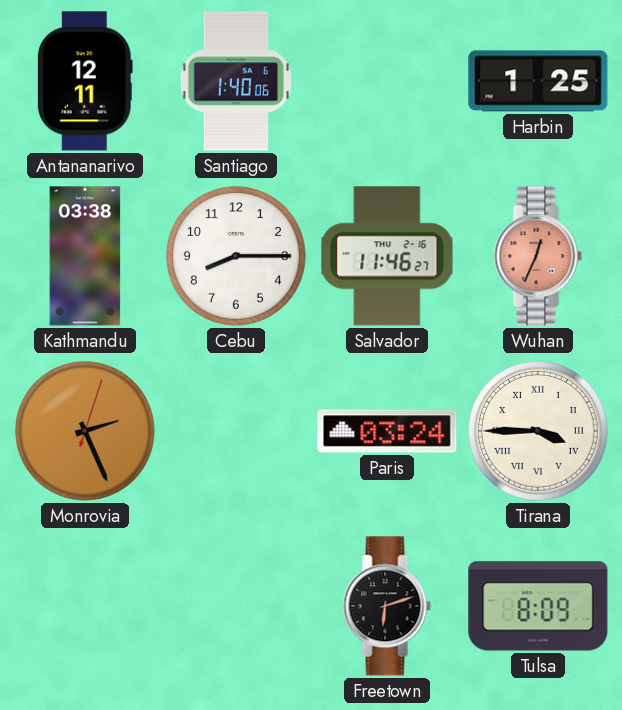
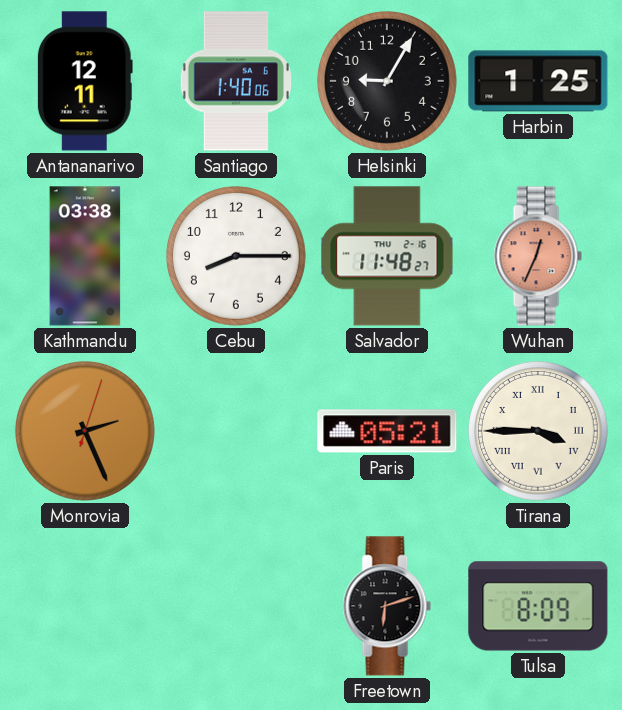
Helsinki: none -> 9:05 (387, 81)
Salvador: 11:46 -> 11:48 (387, 256)
Paris: 03:24 -> 05:21 (387, 431)
